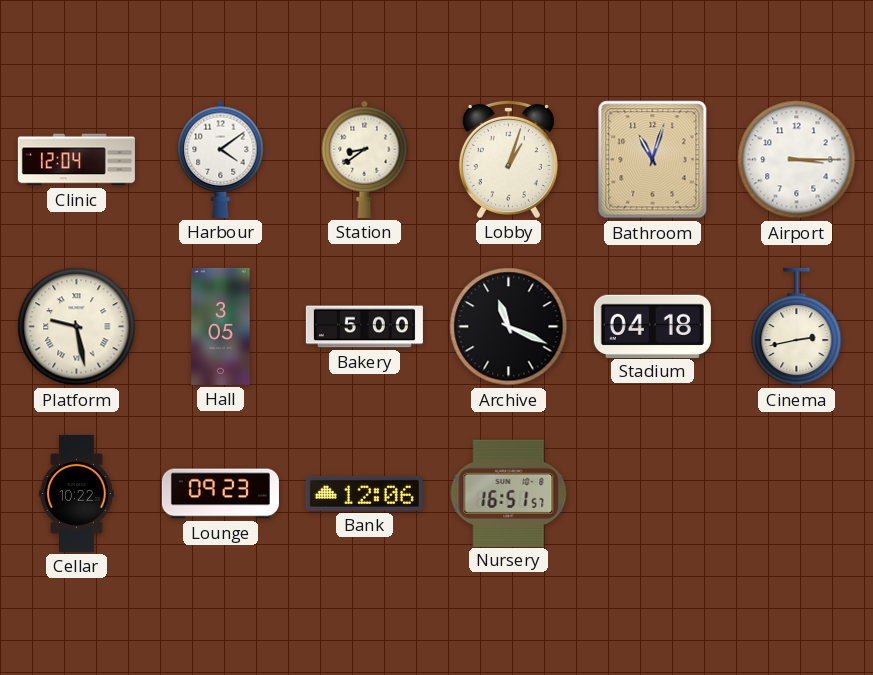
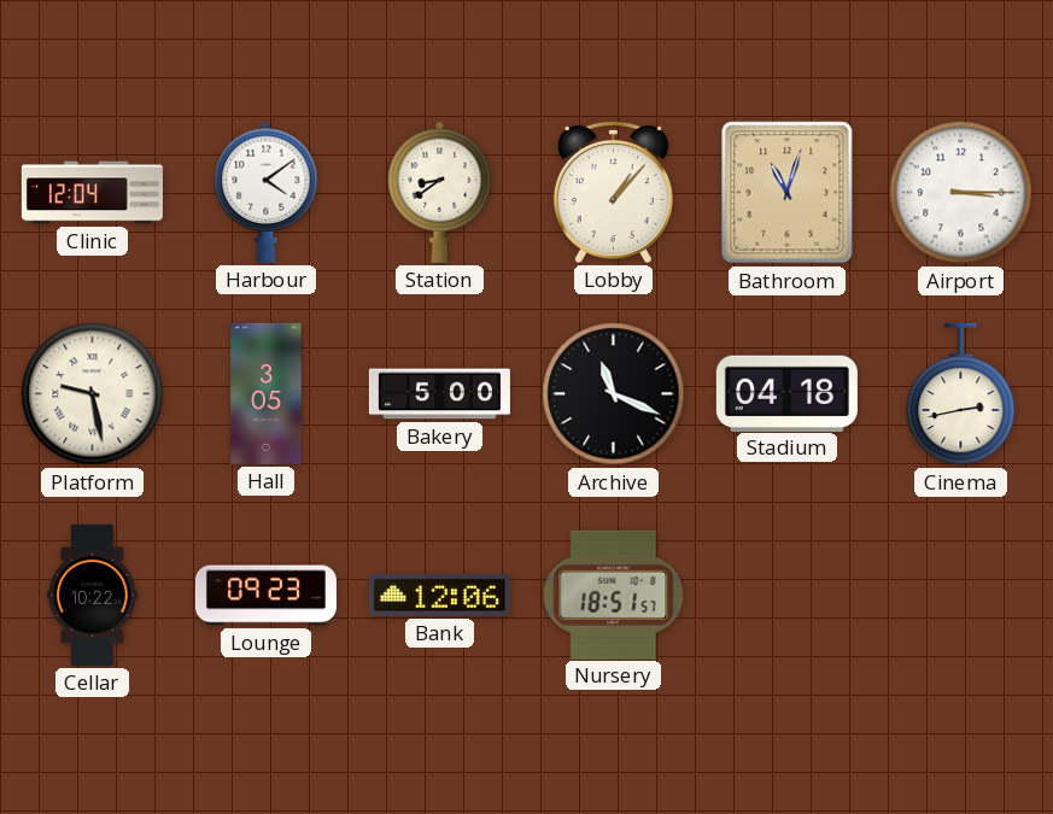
Lobby: 1:03 -> 1:07 (613, 192)
Nursery: 16:51 -> 18:51 (614, 595)
